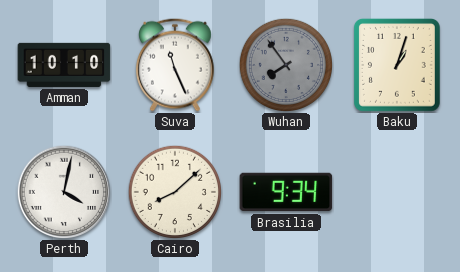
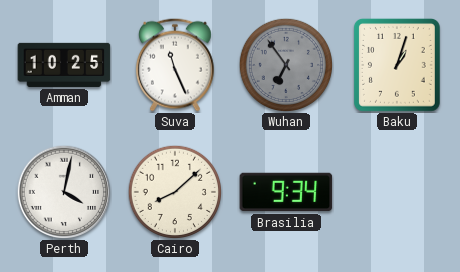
Amman: 10:10 -> 10:25 (64, 65)
Wuhan: 7:54 -> 6:54 (285, 64)
